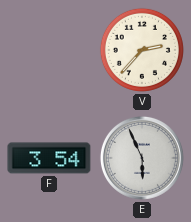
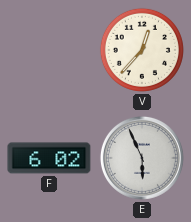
V: 2:37 -> 12:37 (142, 50)
F: 3:54 -> 6:02 (49, 158)
